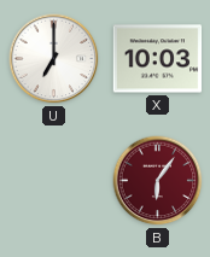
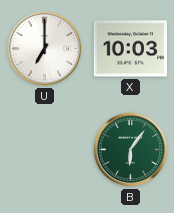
B dial: burgundy -> green (131, 150)
